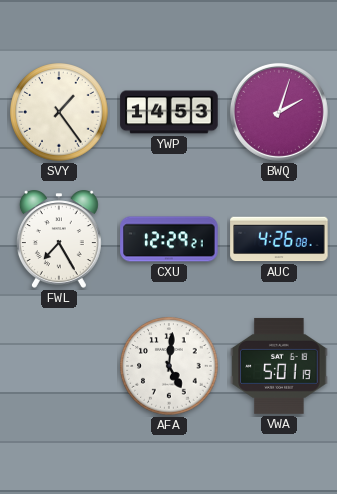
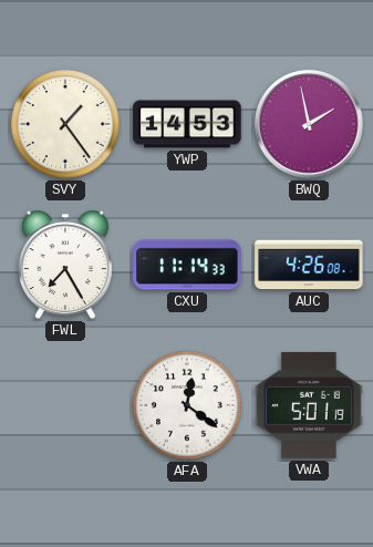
BWQ: 2:03 -> 1:58 (309, 124)
CXU: 12:29 -> 11:14 (187, 265)
AFA: 5:01 -> 12:21 (187, 405)
